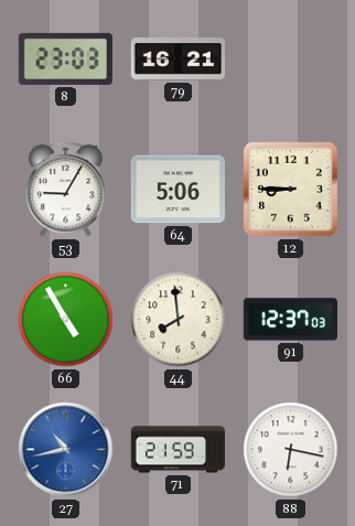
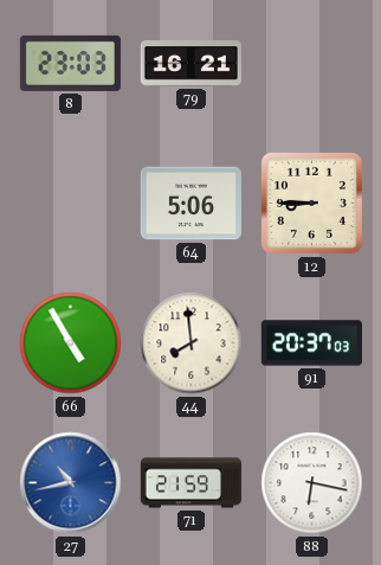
53: 9:05 -> none (66, 190)
91: 12:37 -> 20:37 (311, 344)
